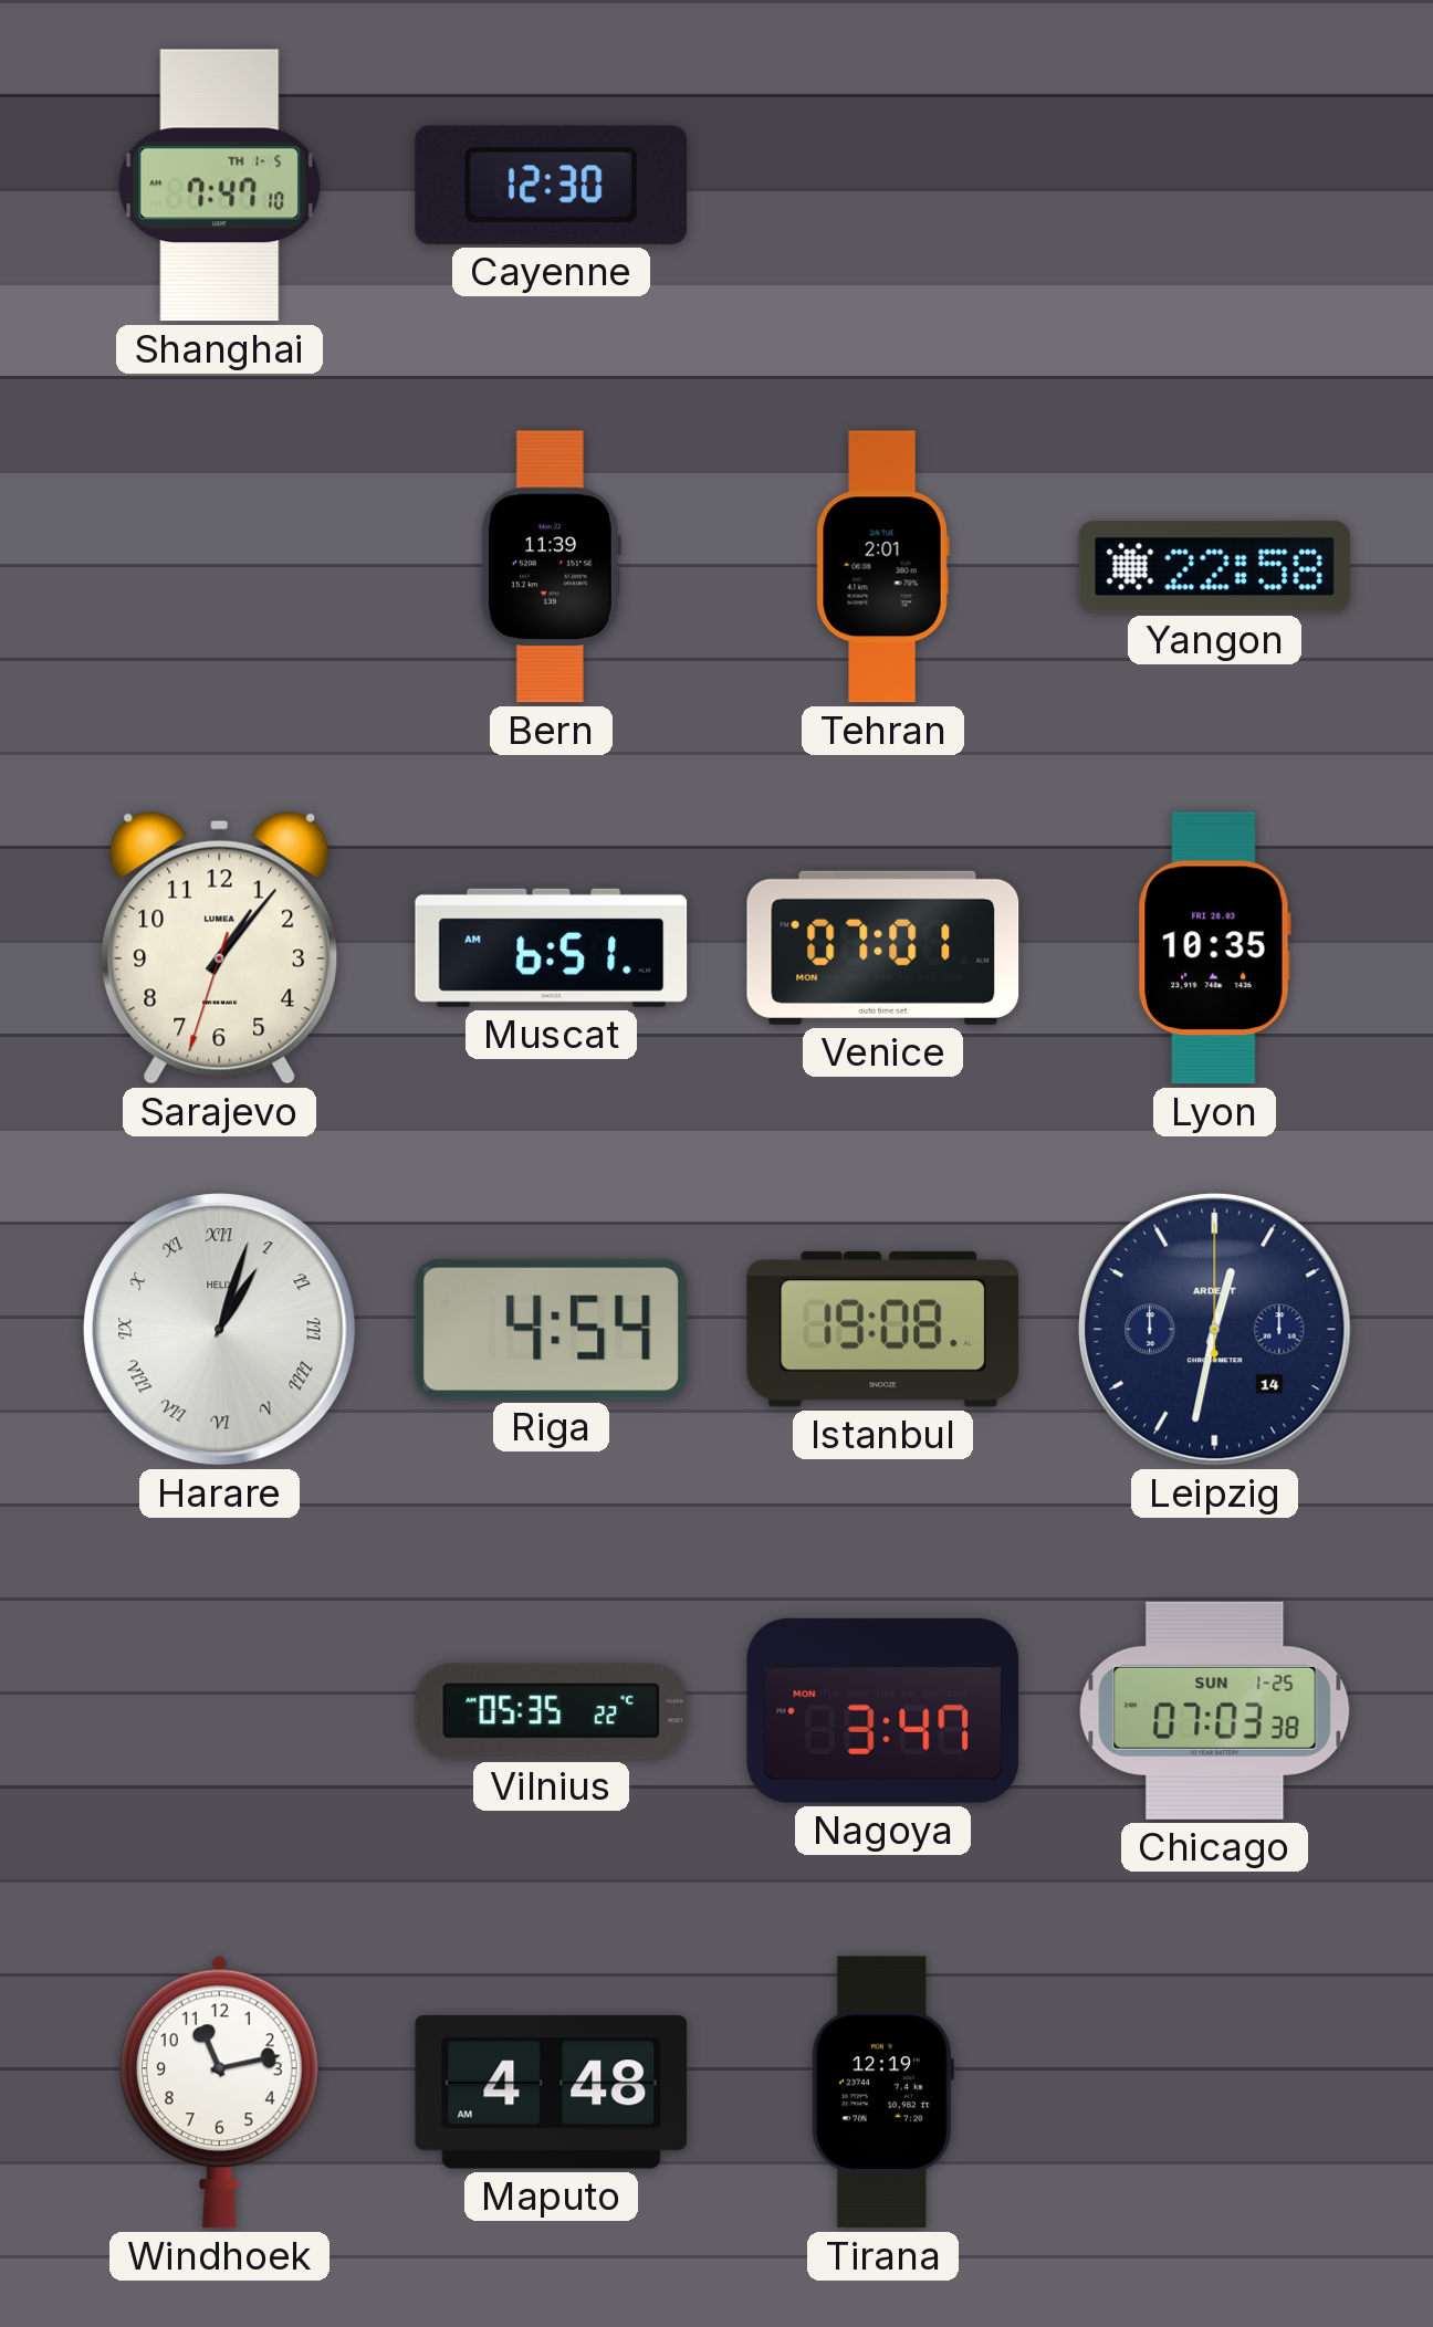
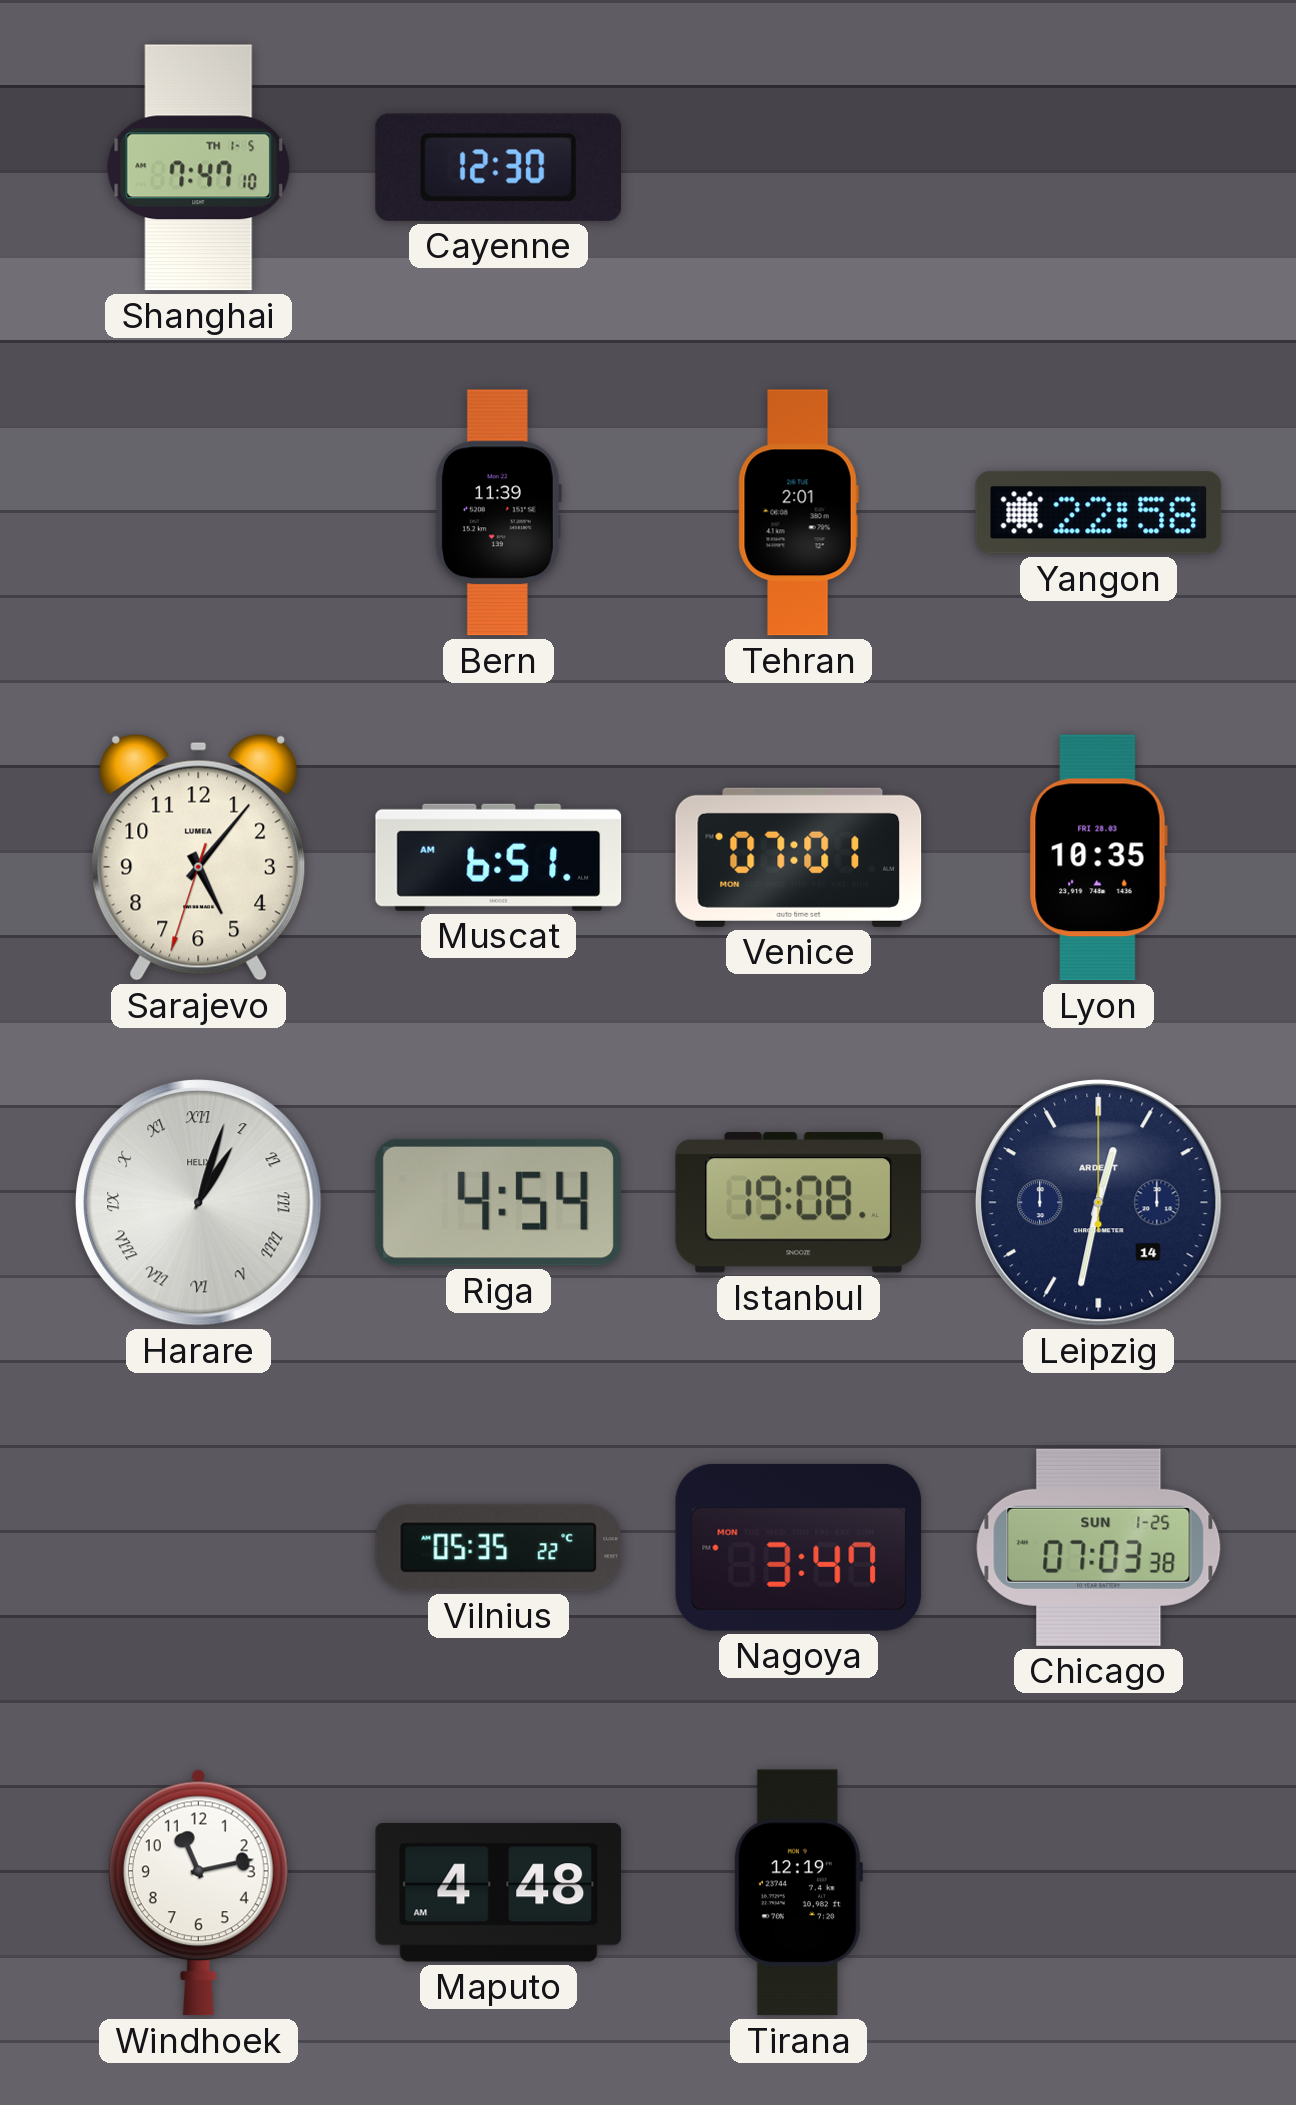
Sarajevo: 1:06 -> 5:06 (199, 857)
